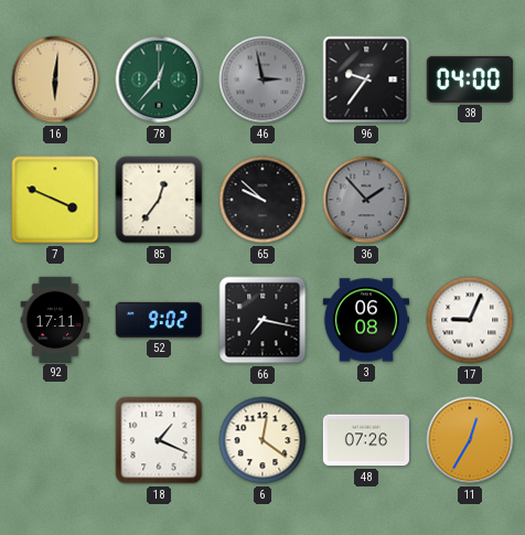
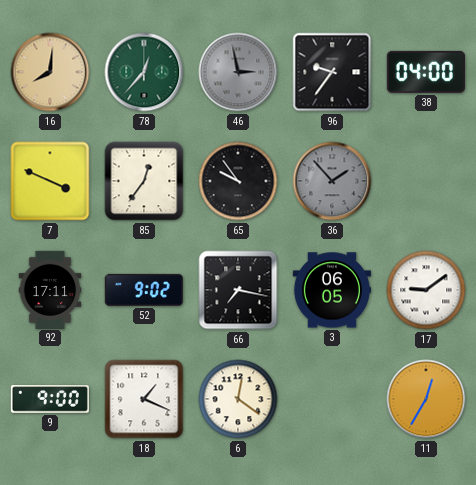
16: 6:01 -> 8:01 (50, 72)
65: 9:52 -> 9:54 (238, 181)
3: 06:08 -> 06:05 (332, 290)
17: 9:04 -> 9:09 (426, 290)
9: none -> 9:00 (50, 399)
48: 07:26 -> none (366, 440)
